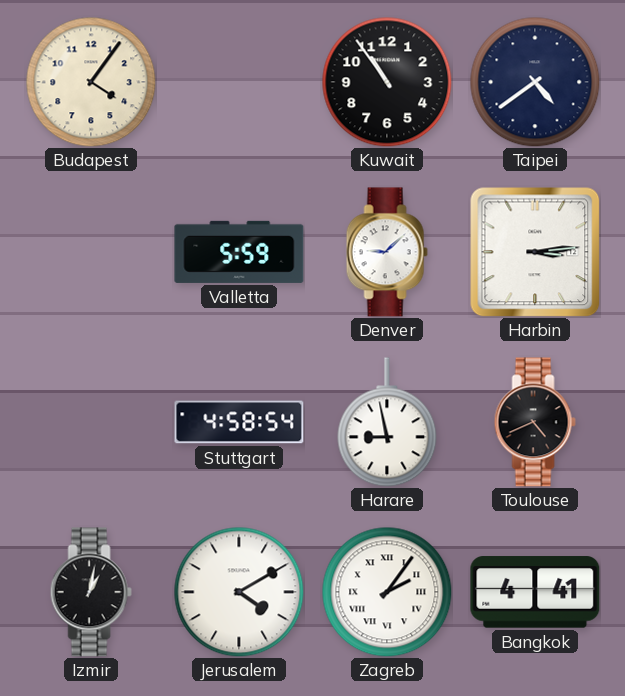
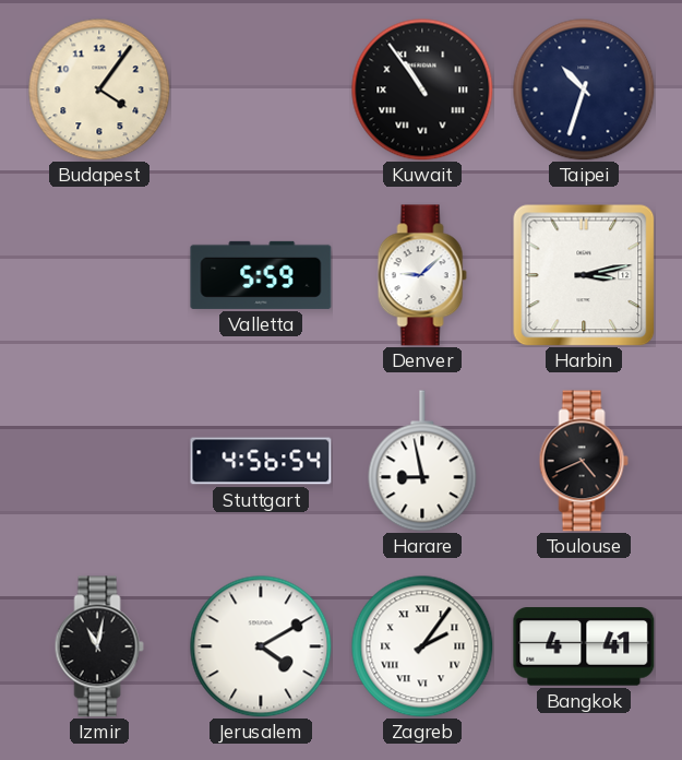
Kuwait numerals: Arabic -> Roman (422, 90)
Taipei: 4:39 -> 10:33 (584, 90)
Harbin: 3:14 -> 3:13 (584, 275)
Stuttgart: 4:58 -> 4:56 (261, 461)
Izmir: 1:02 -> 11:02 (99, 646)
